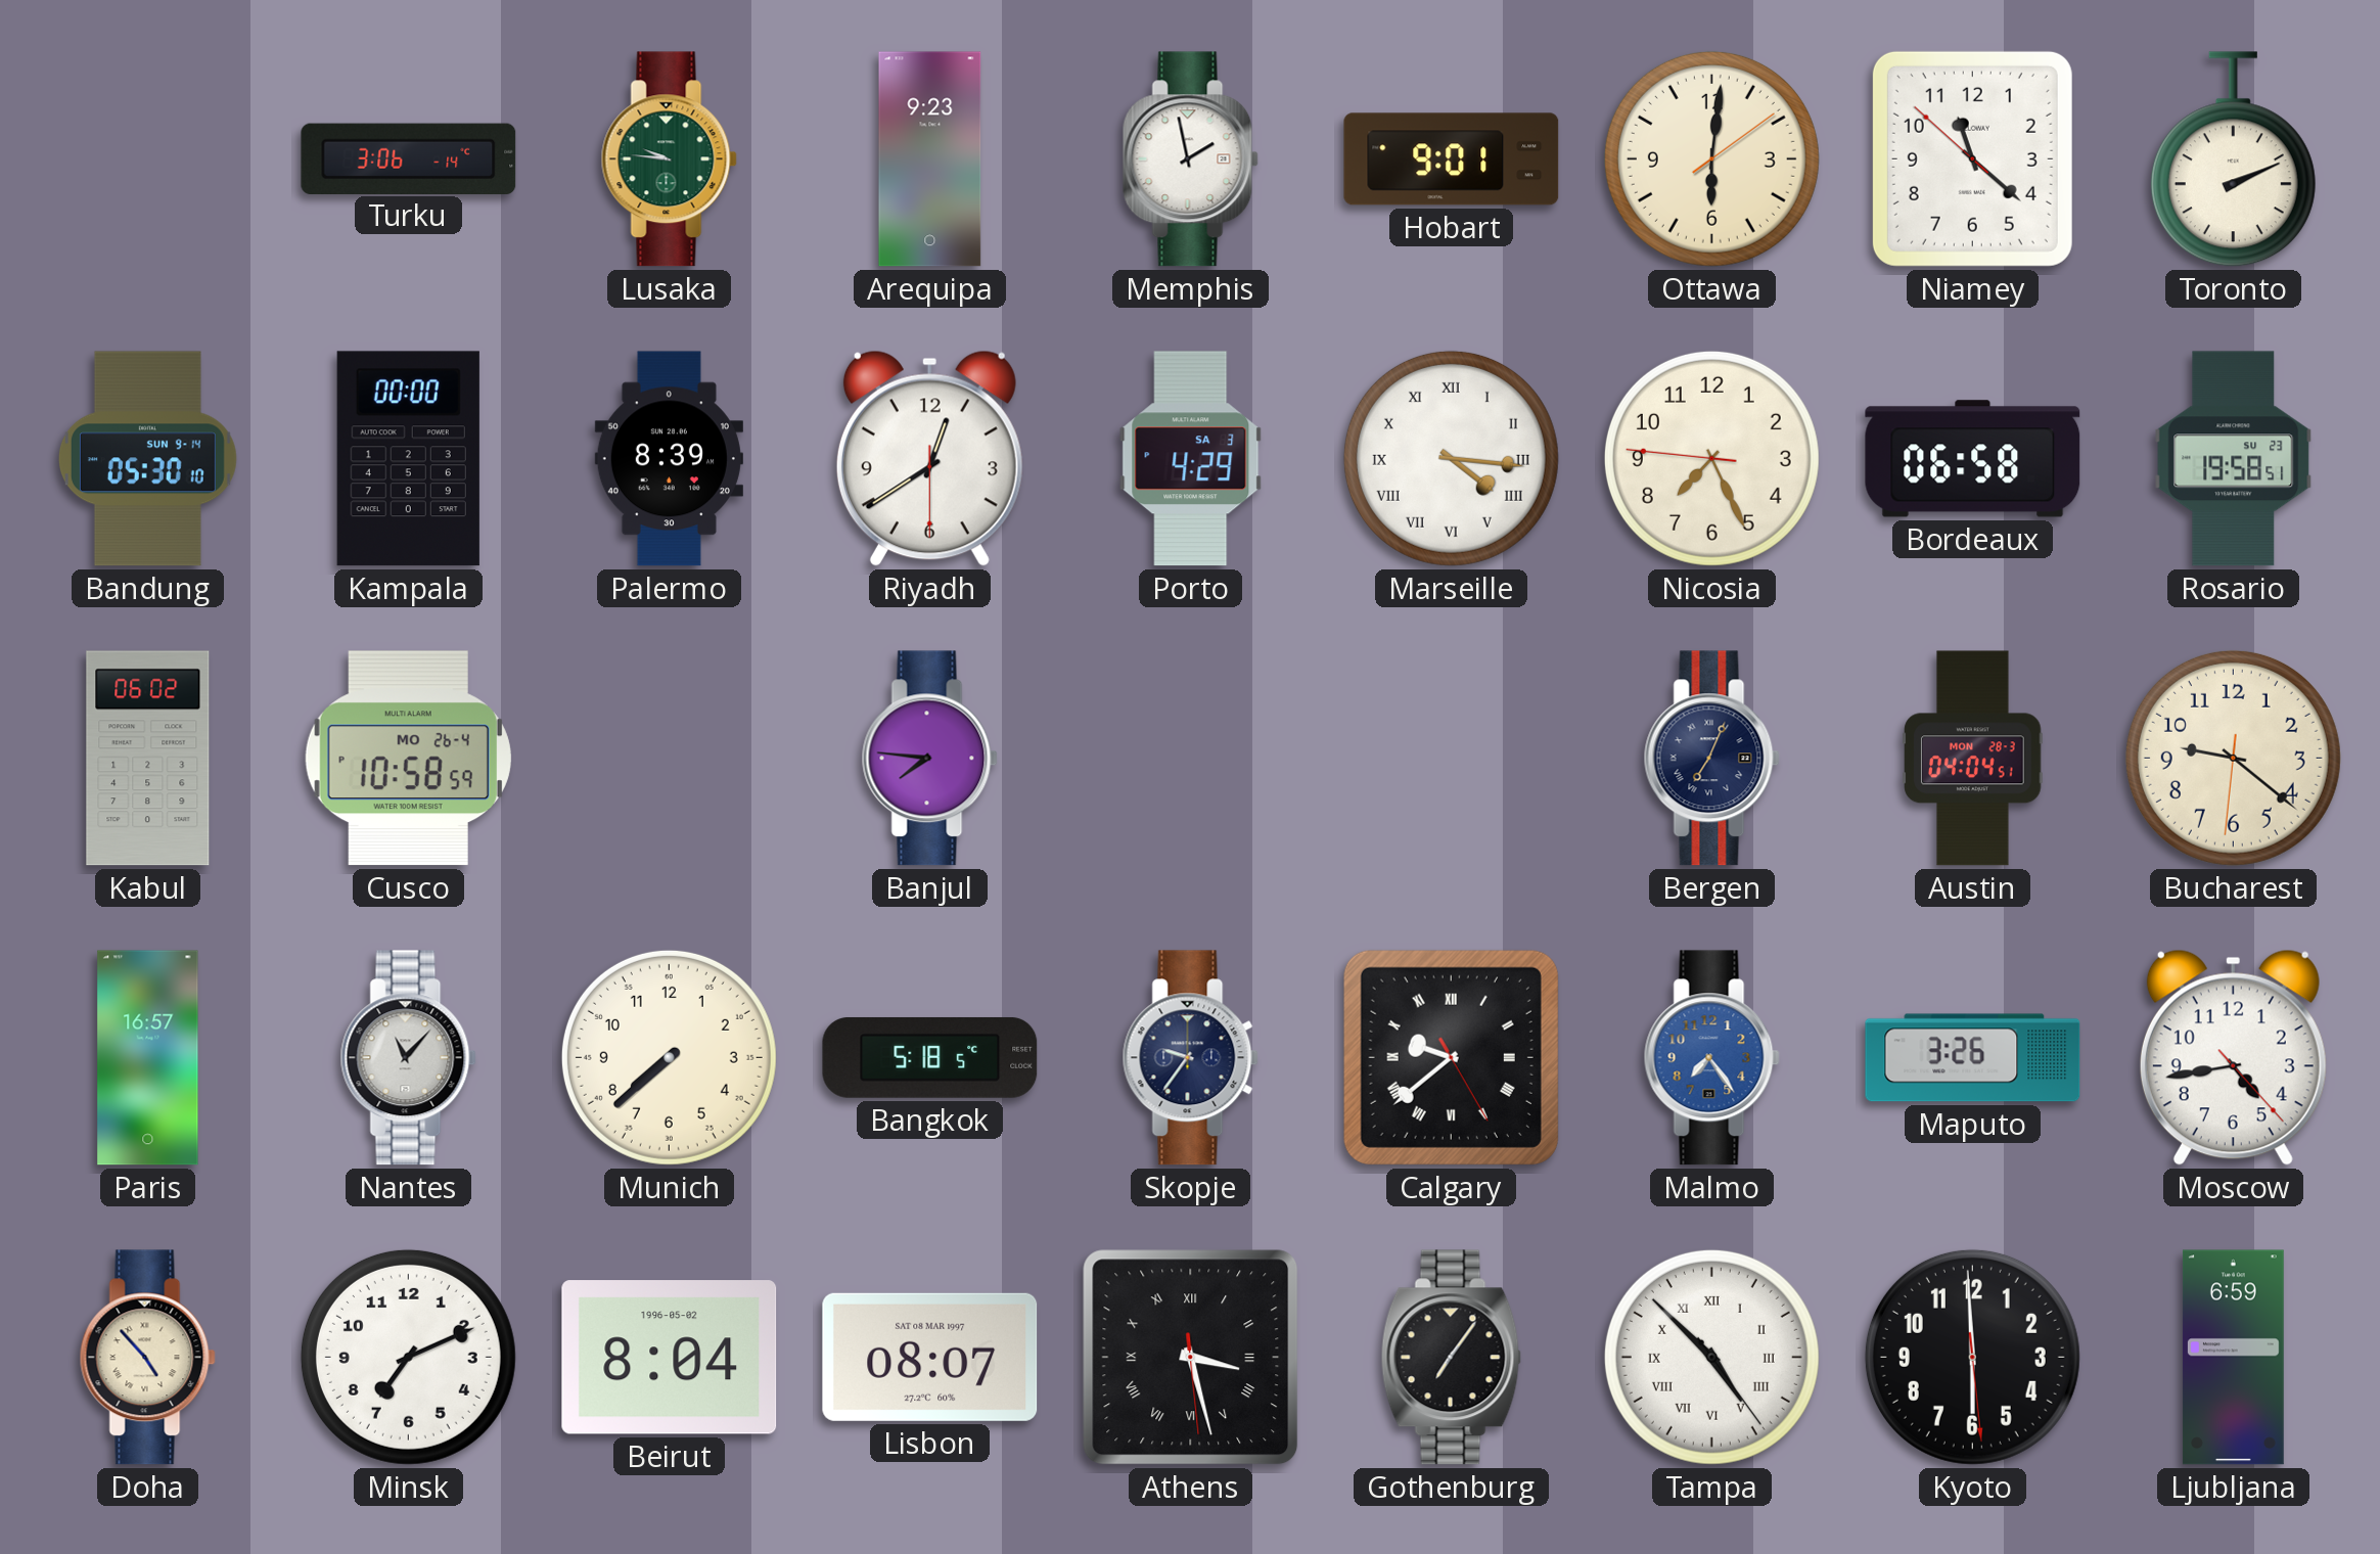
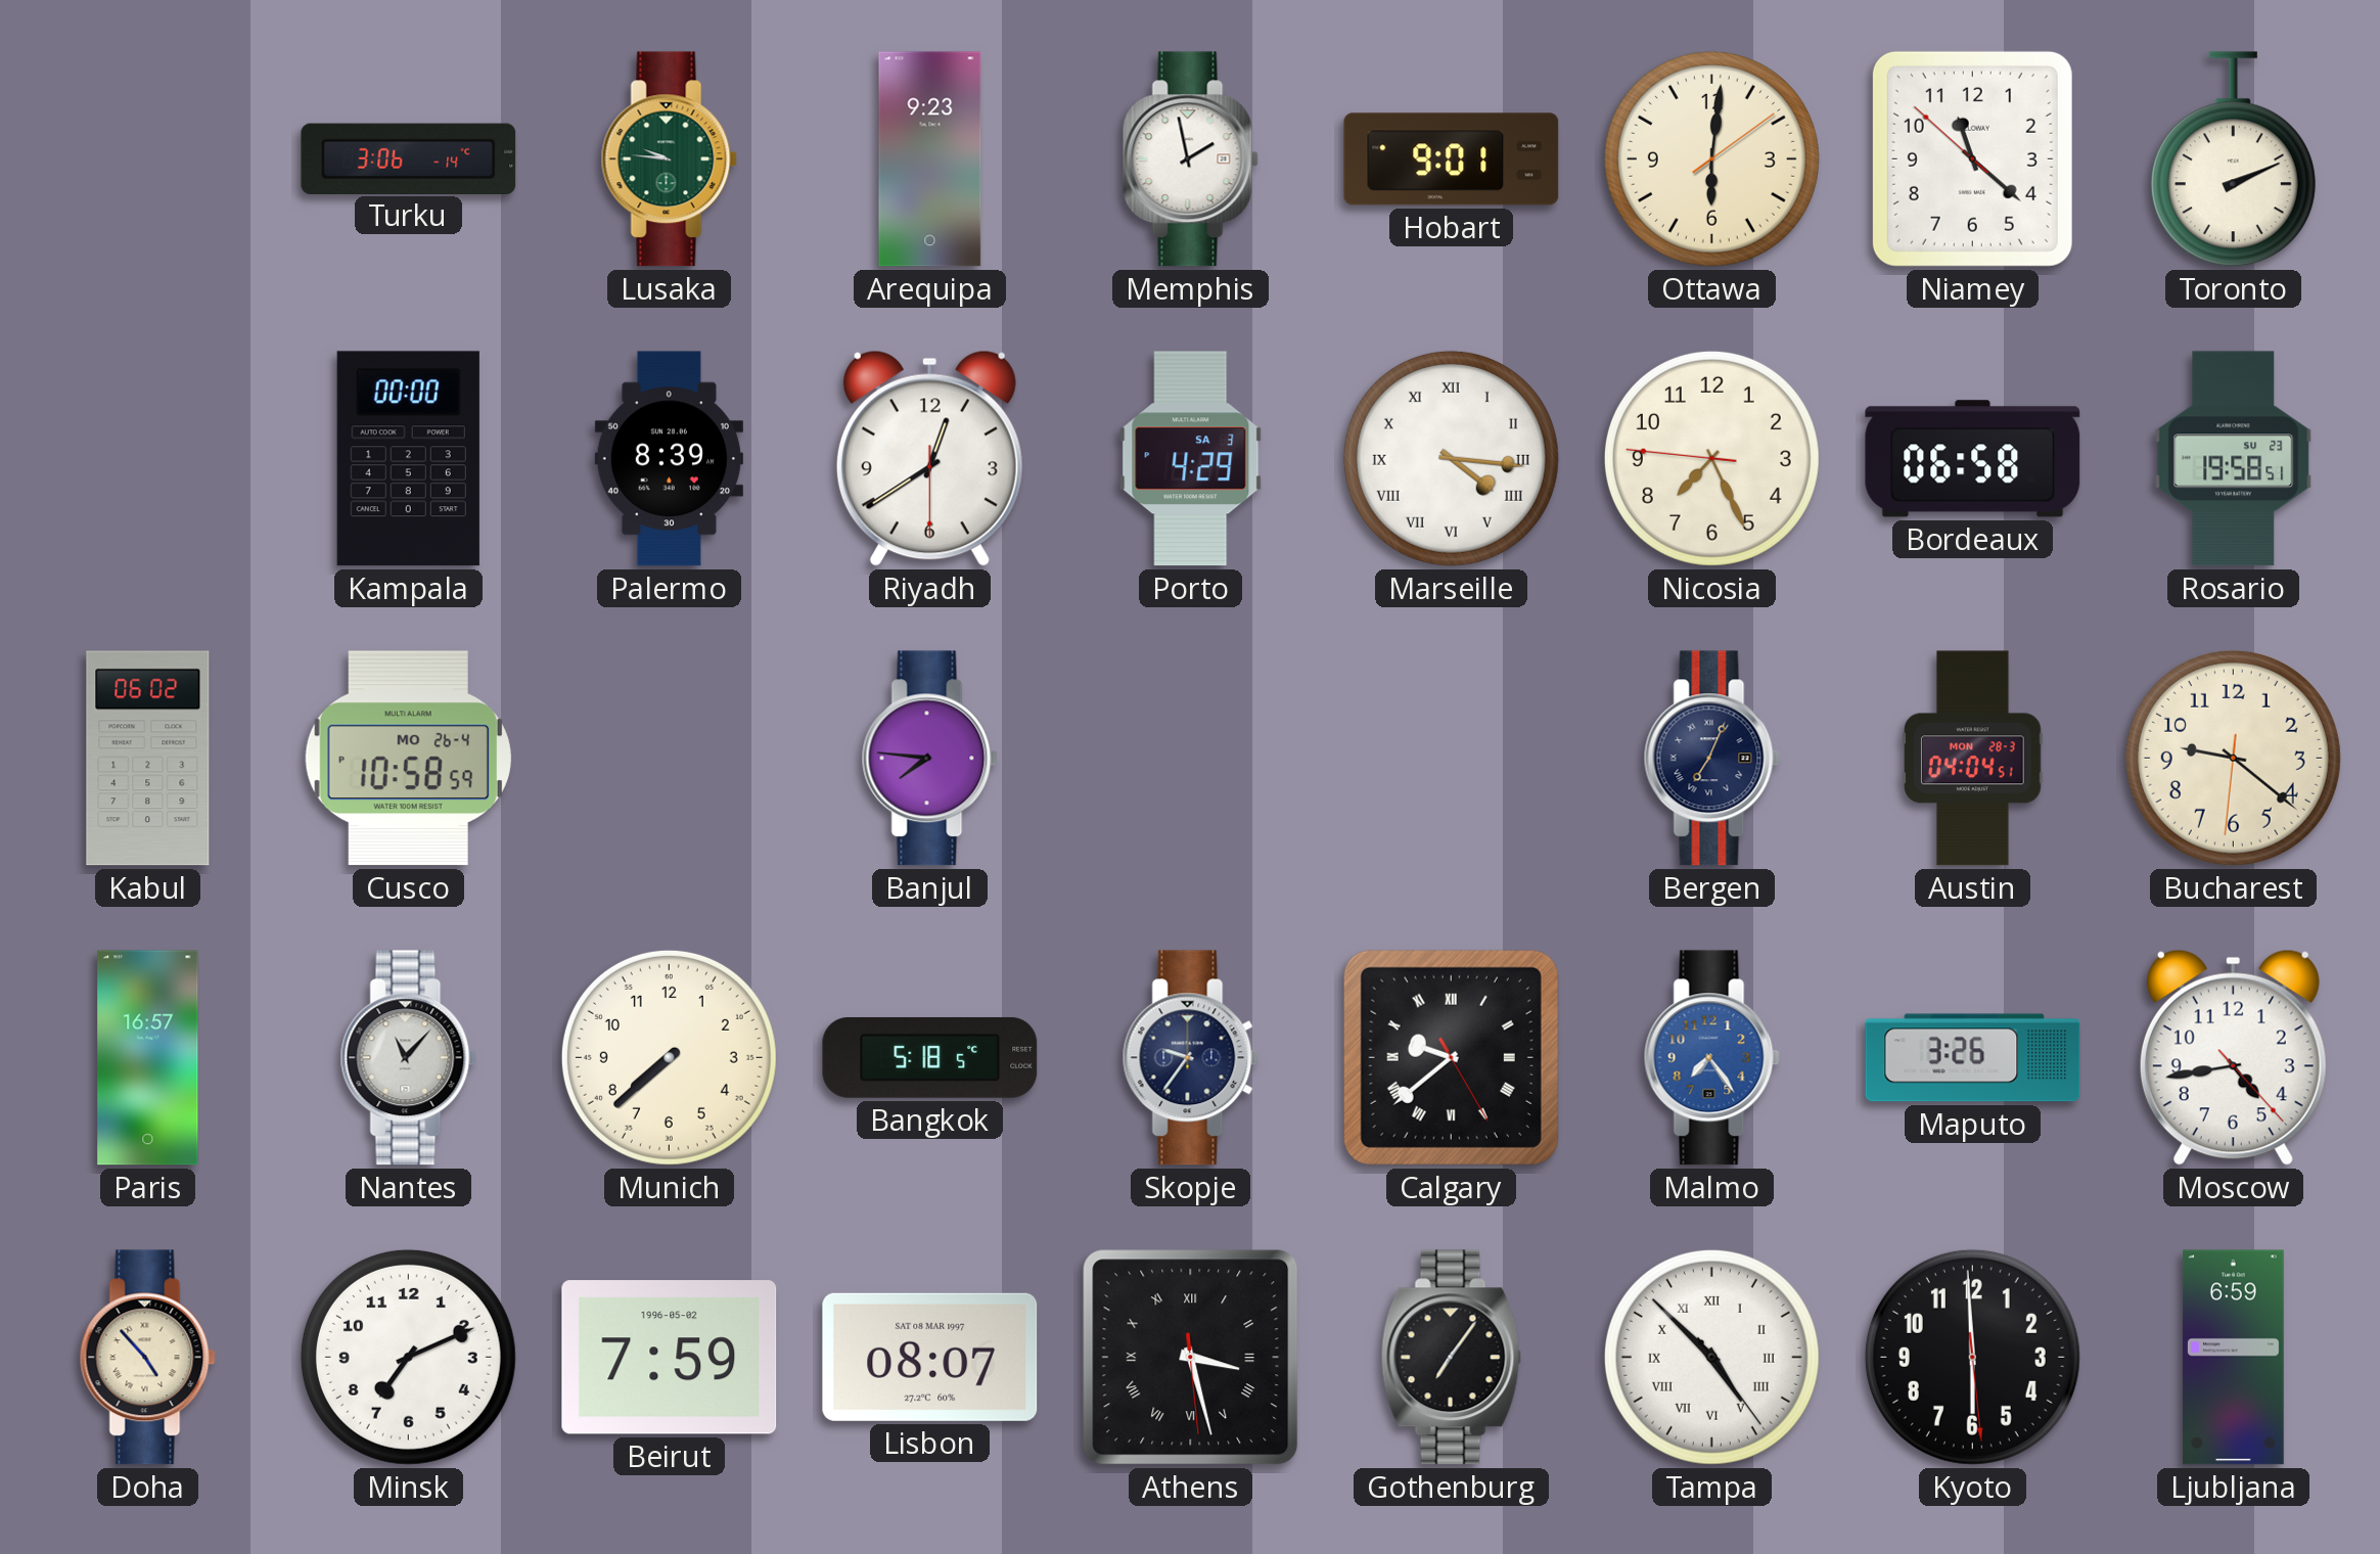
Bandung: 05:30 -> none (147, 459)
Beirut: 8:04 -> 7:59 (670, 1358)
